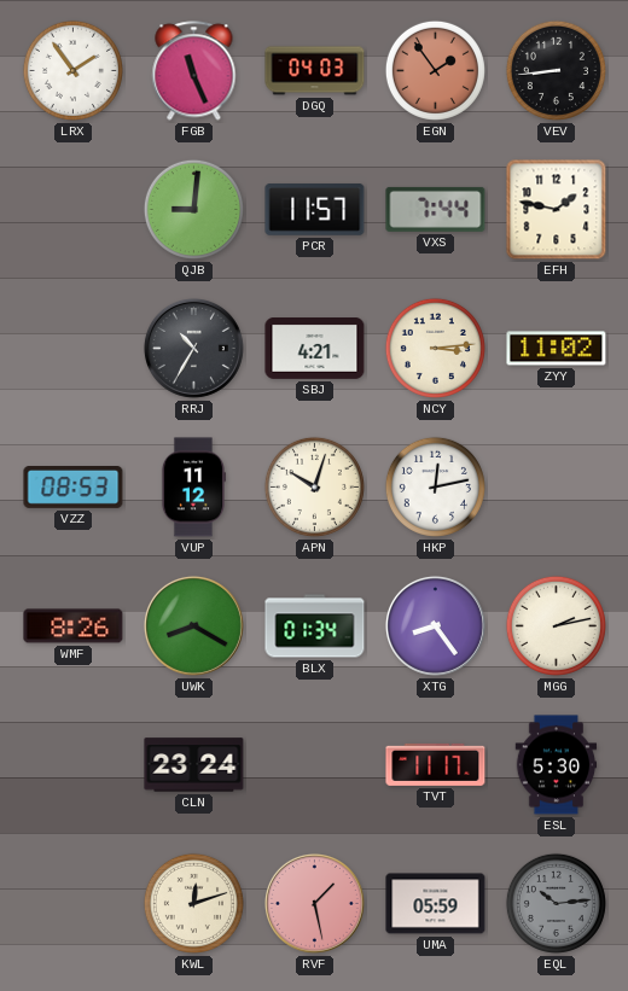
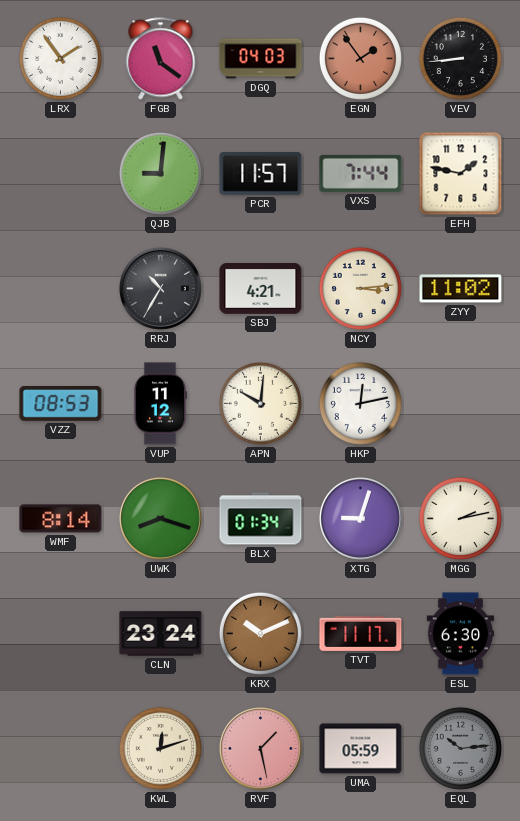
FGB: 11:26 -> 11:21 (161, 59)
APN: 10:03 -> 10:01 (260, 403)
WMF: 8:26 -> 8:14 (61, 519)
UWK: 8:20 -> 8:18 (160, 518)
XTG: 8:24 -> 9:03 (360, 518)
KRX: none -> 10:11 (260, 633)
ESL: 5:30 -> 6:30 (461, 634)
